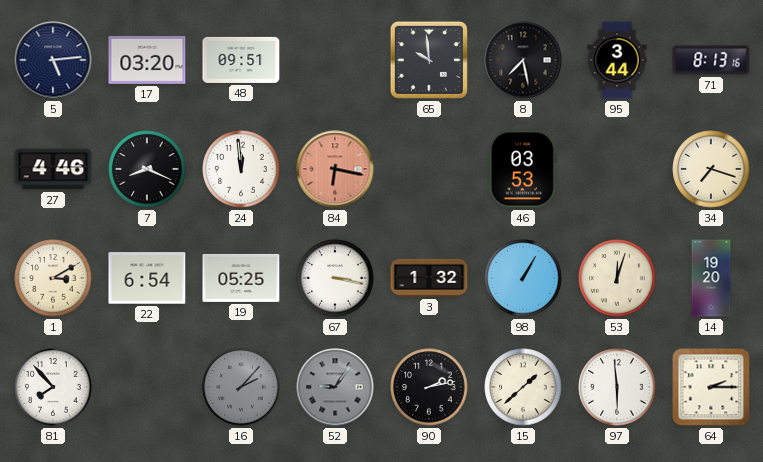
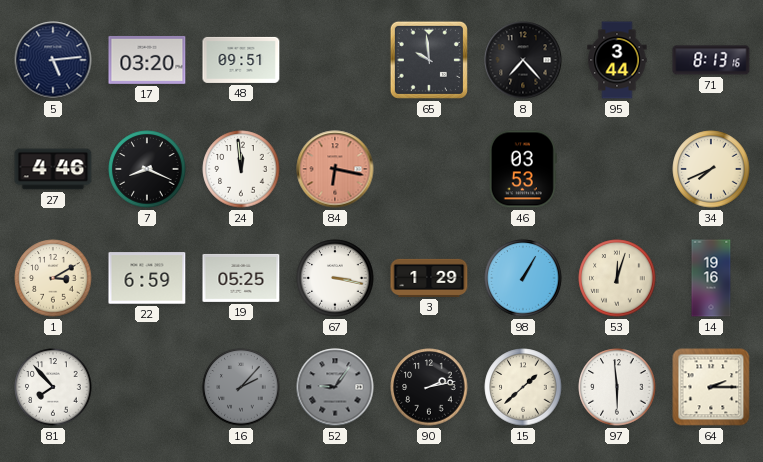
8: 7:28 -> 7:23 (523, 60)
34: 7:18 -> 7:41 (711, 169)
22: 6:54 -> 6:59 (147, 278)
3: 1:32 -> 1:29 (429, 278)
14: 19:20 -> 19:16 (711, 278)
